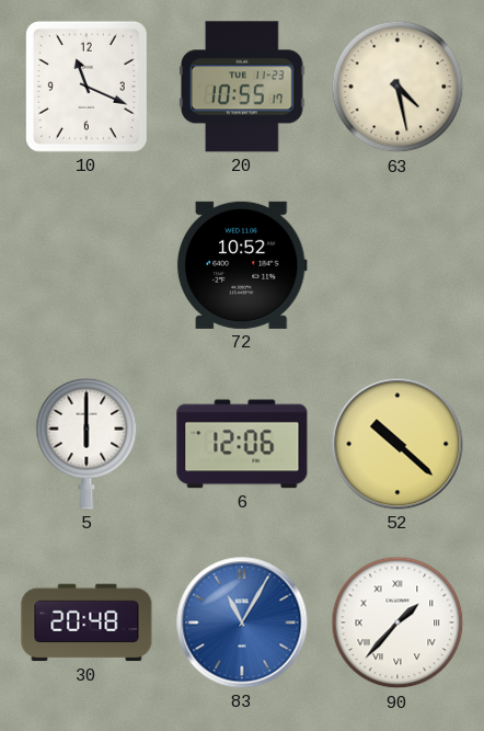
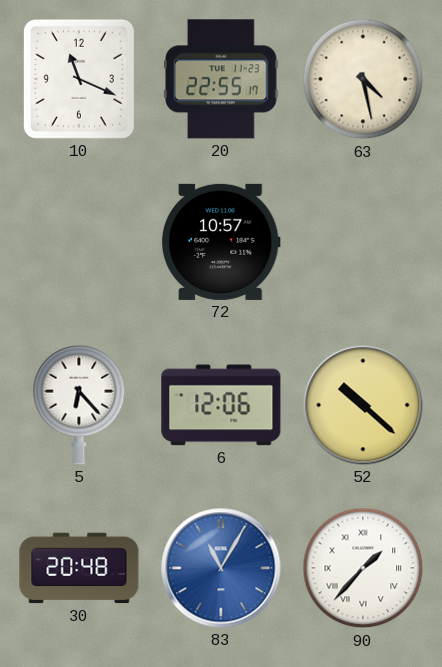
20: 10:55 -> 22:55 (222, 79)
72: 10:52 -> 10:57 (221, 242)
5: 6:00 -> 6:23 (79, 405)
